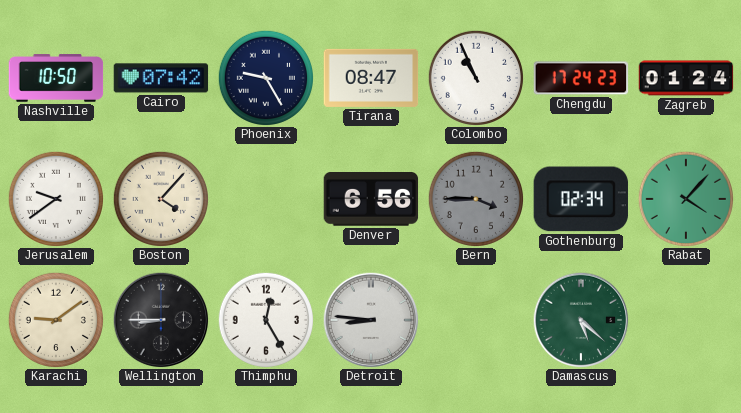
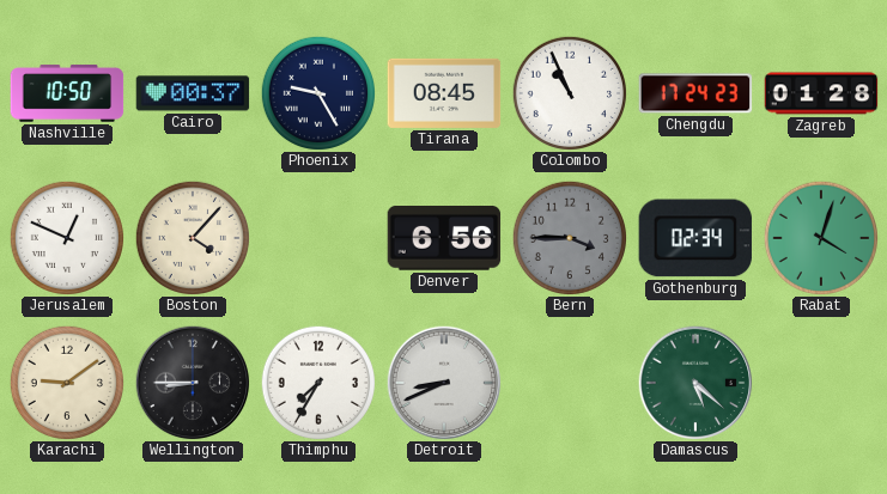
Cairo: 07:42 -> 00:37 (193, 93)
Tirana: 08:47 -> 08:45 (444, 93)
Zagreb: 01:24 -> 01:28 (821, 93)
Jerusalem: 9:39 -> 12:49 (66, 237)
Rabat: 4:07 -> 4:03 (820, 237)
Thimphu: 12:25 -> 7:35 (317, 382)
Detroit: 8:46 -> 8:41 (444, 383)
